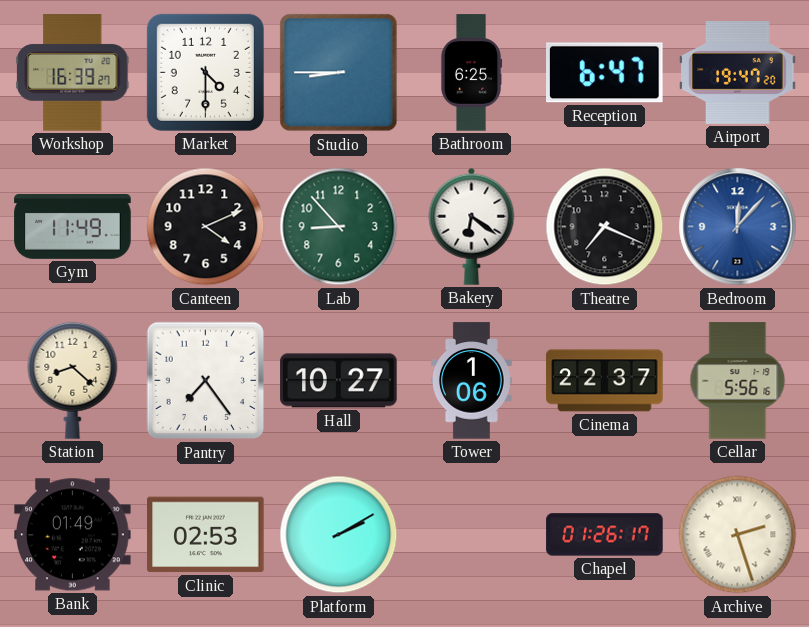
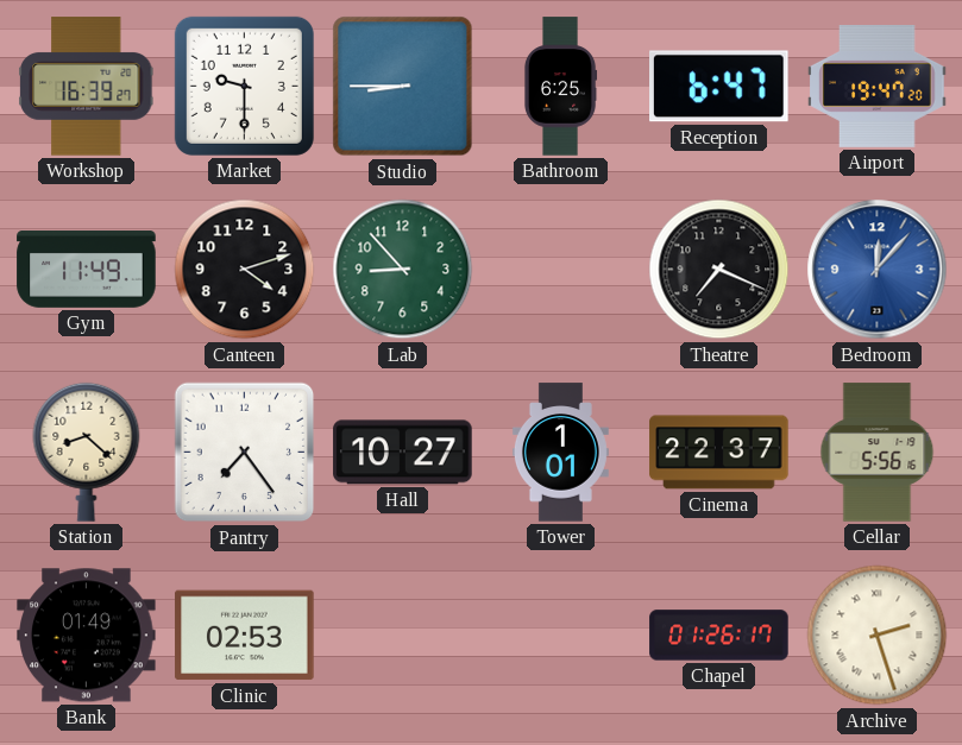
Market: 4:30 -> 9:30 (244, 86)
Canteen: 4:11 -> 4:12 (245, 270)
Bakery: 6:21 -> none (472, 226)
Tower: 1:06 -> 1:01 (560, 453)
Platform: 2:10 -> none (339, 535)
